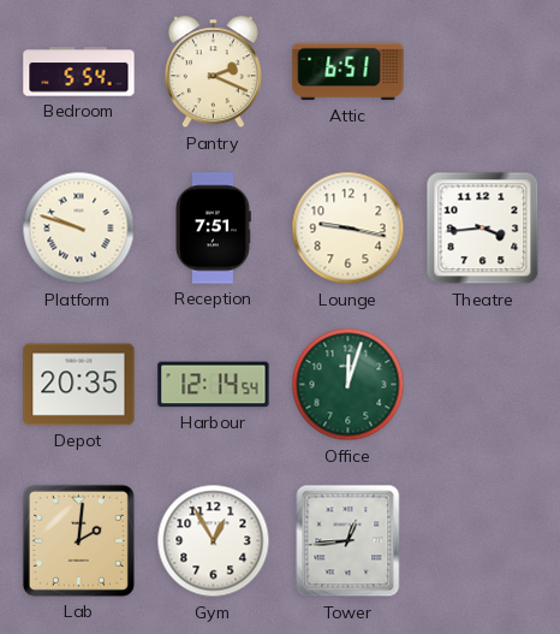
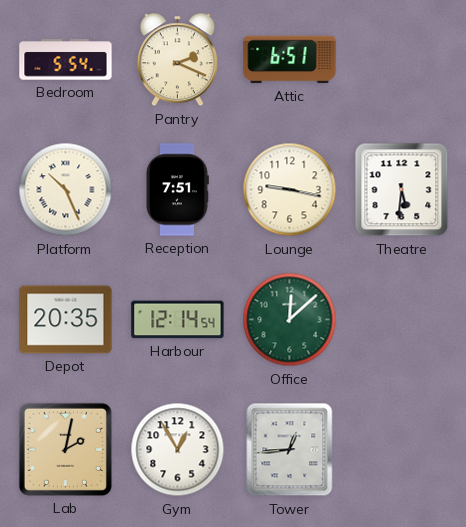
Platform: 9:48 -> 10:26 (66, 190)
Theatre: 3:44 -> 5:31 (402, 190)
Office: 12:03 -> 12:08 (290, 320)
Lab: 2:01 -> 2:02 (65, 449)
